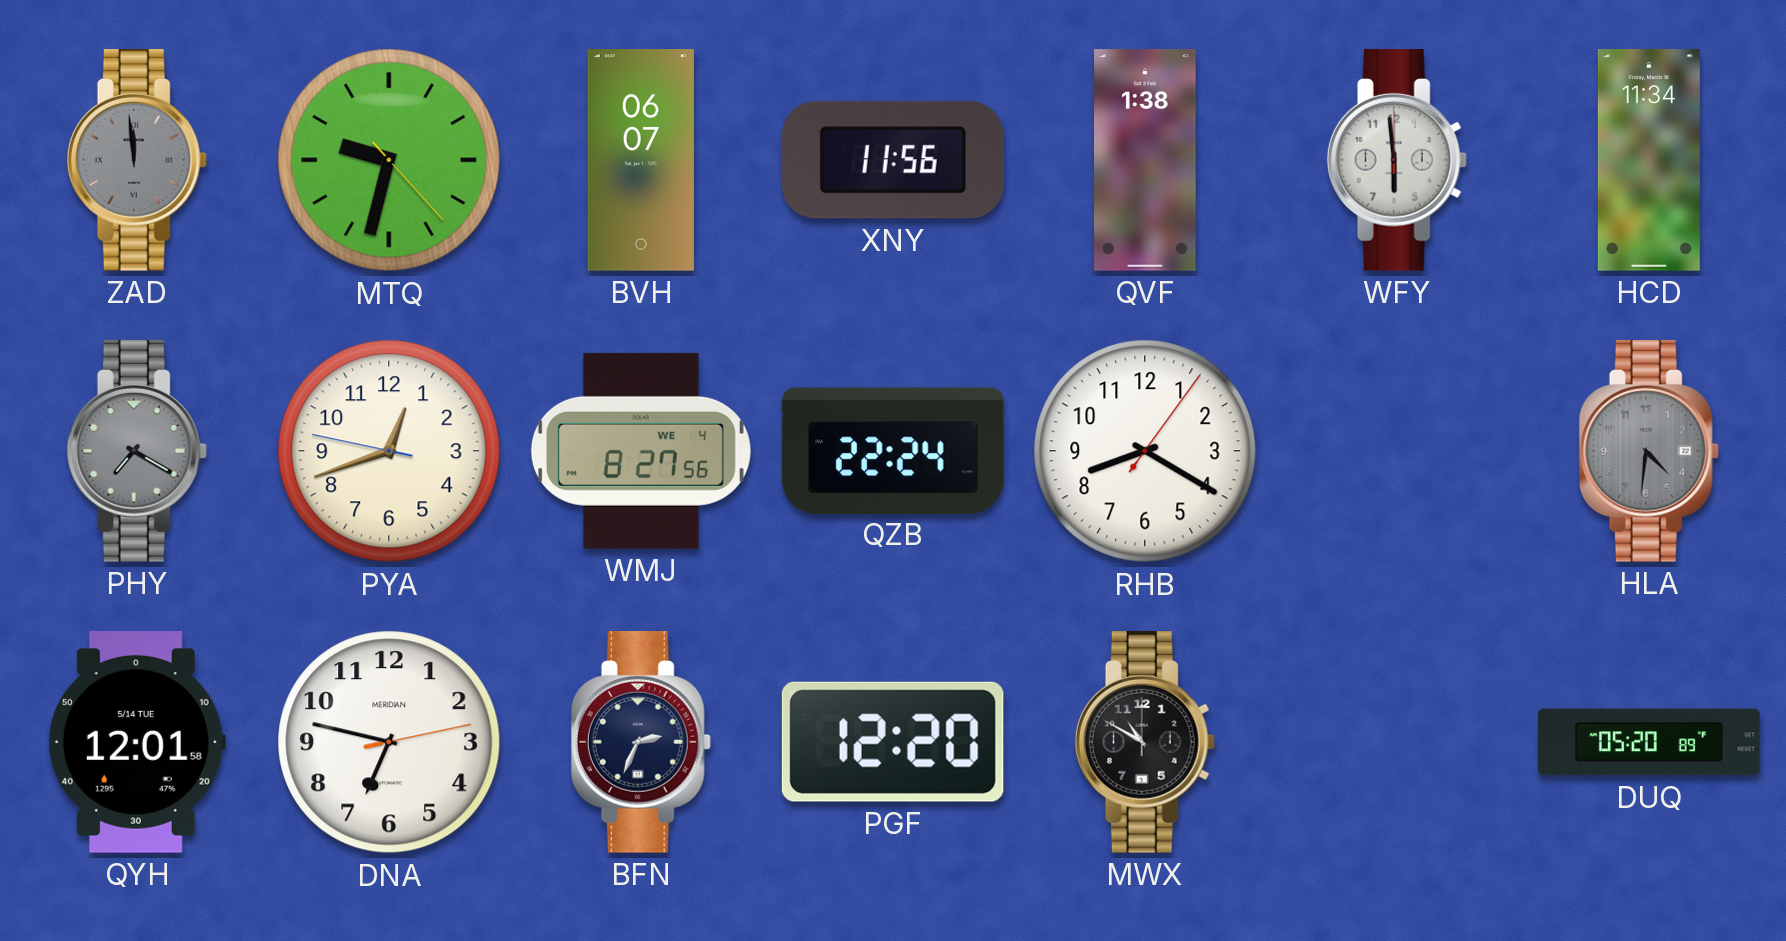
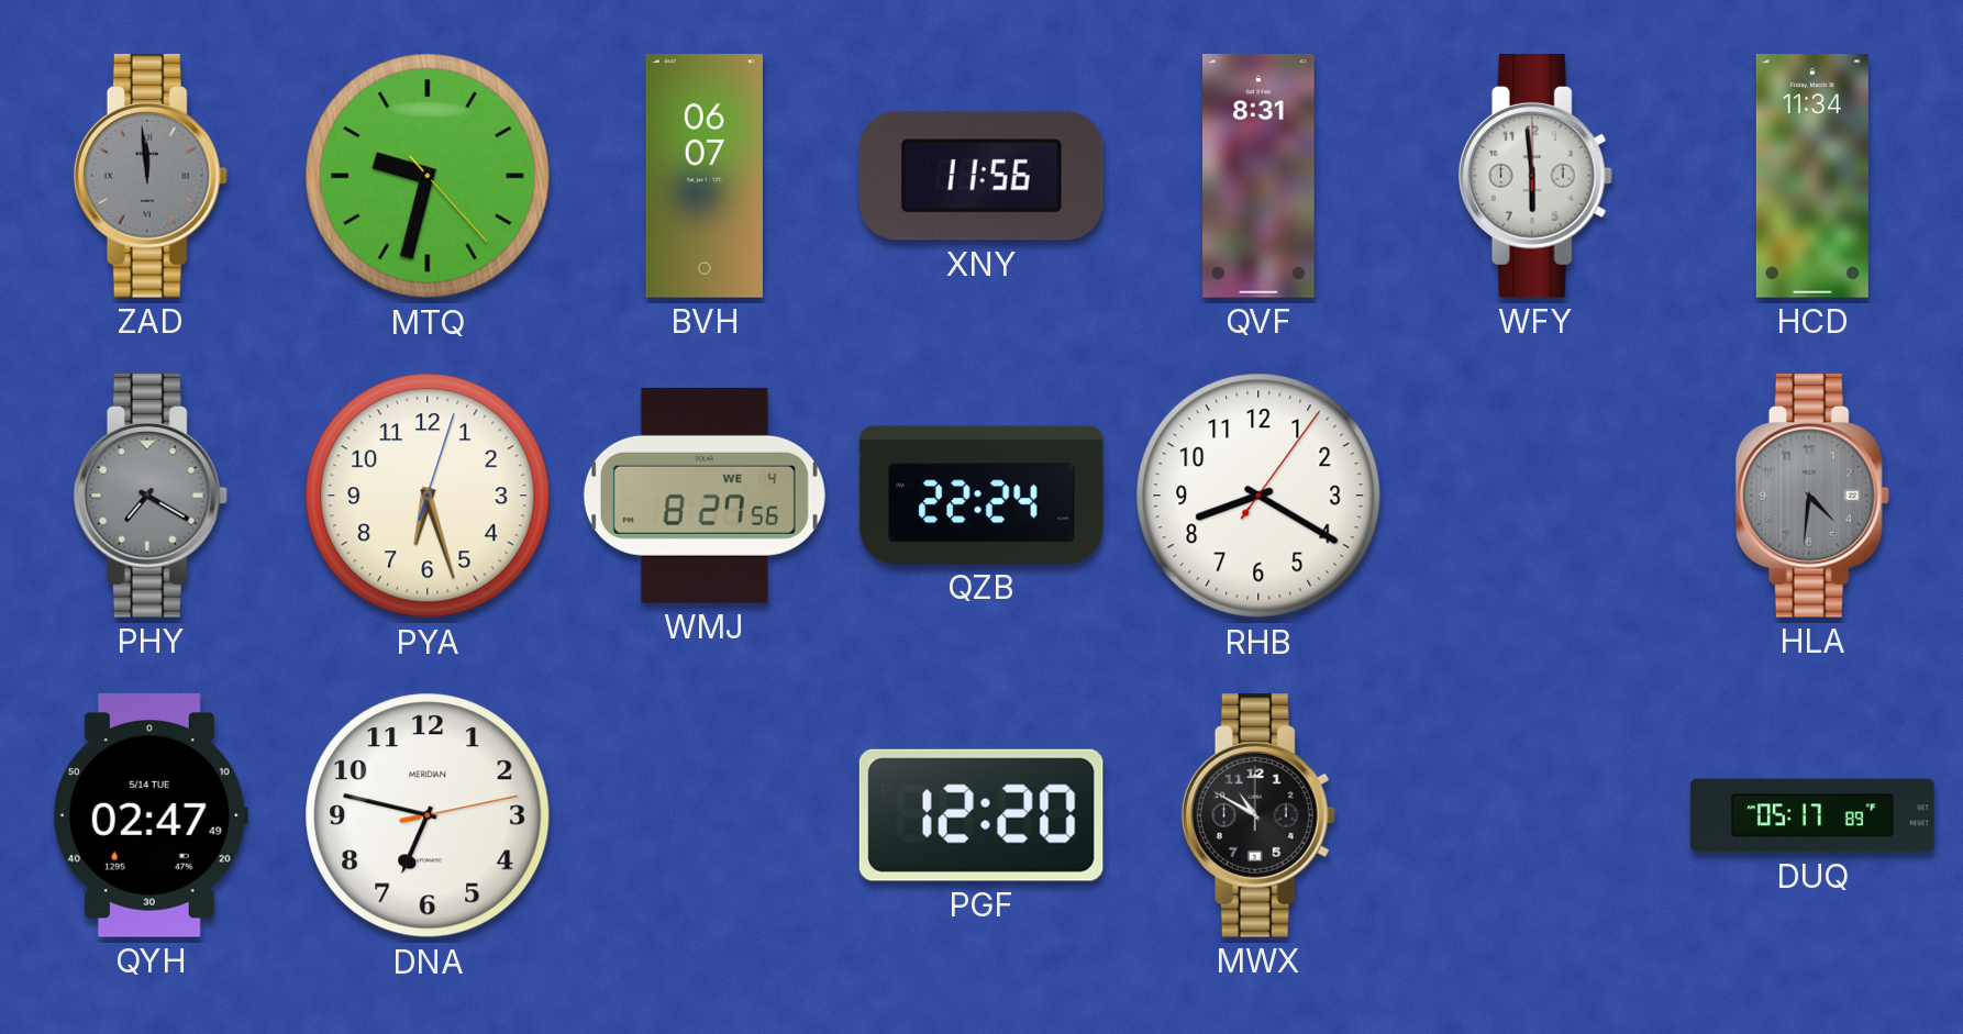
QVF: 1:38 -> 8:31 (1260, 176)
PYA: 12:41 -> 6:27 (428, 496)
QYH: 12:01 -> 02:47 (151, 816)
BFN: 2:34 -> none (641, 743)
DUQ: 05:20 -> 05:17 (1812, 815)
